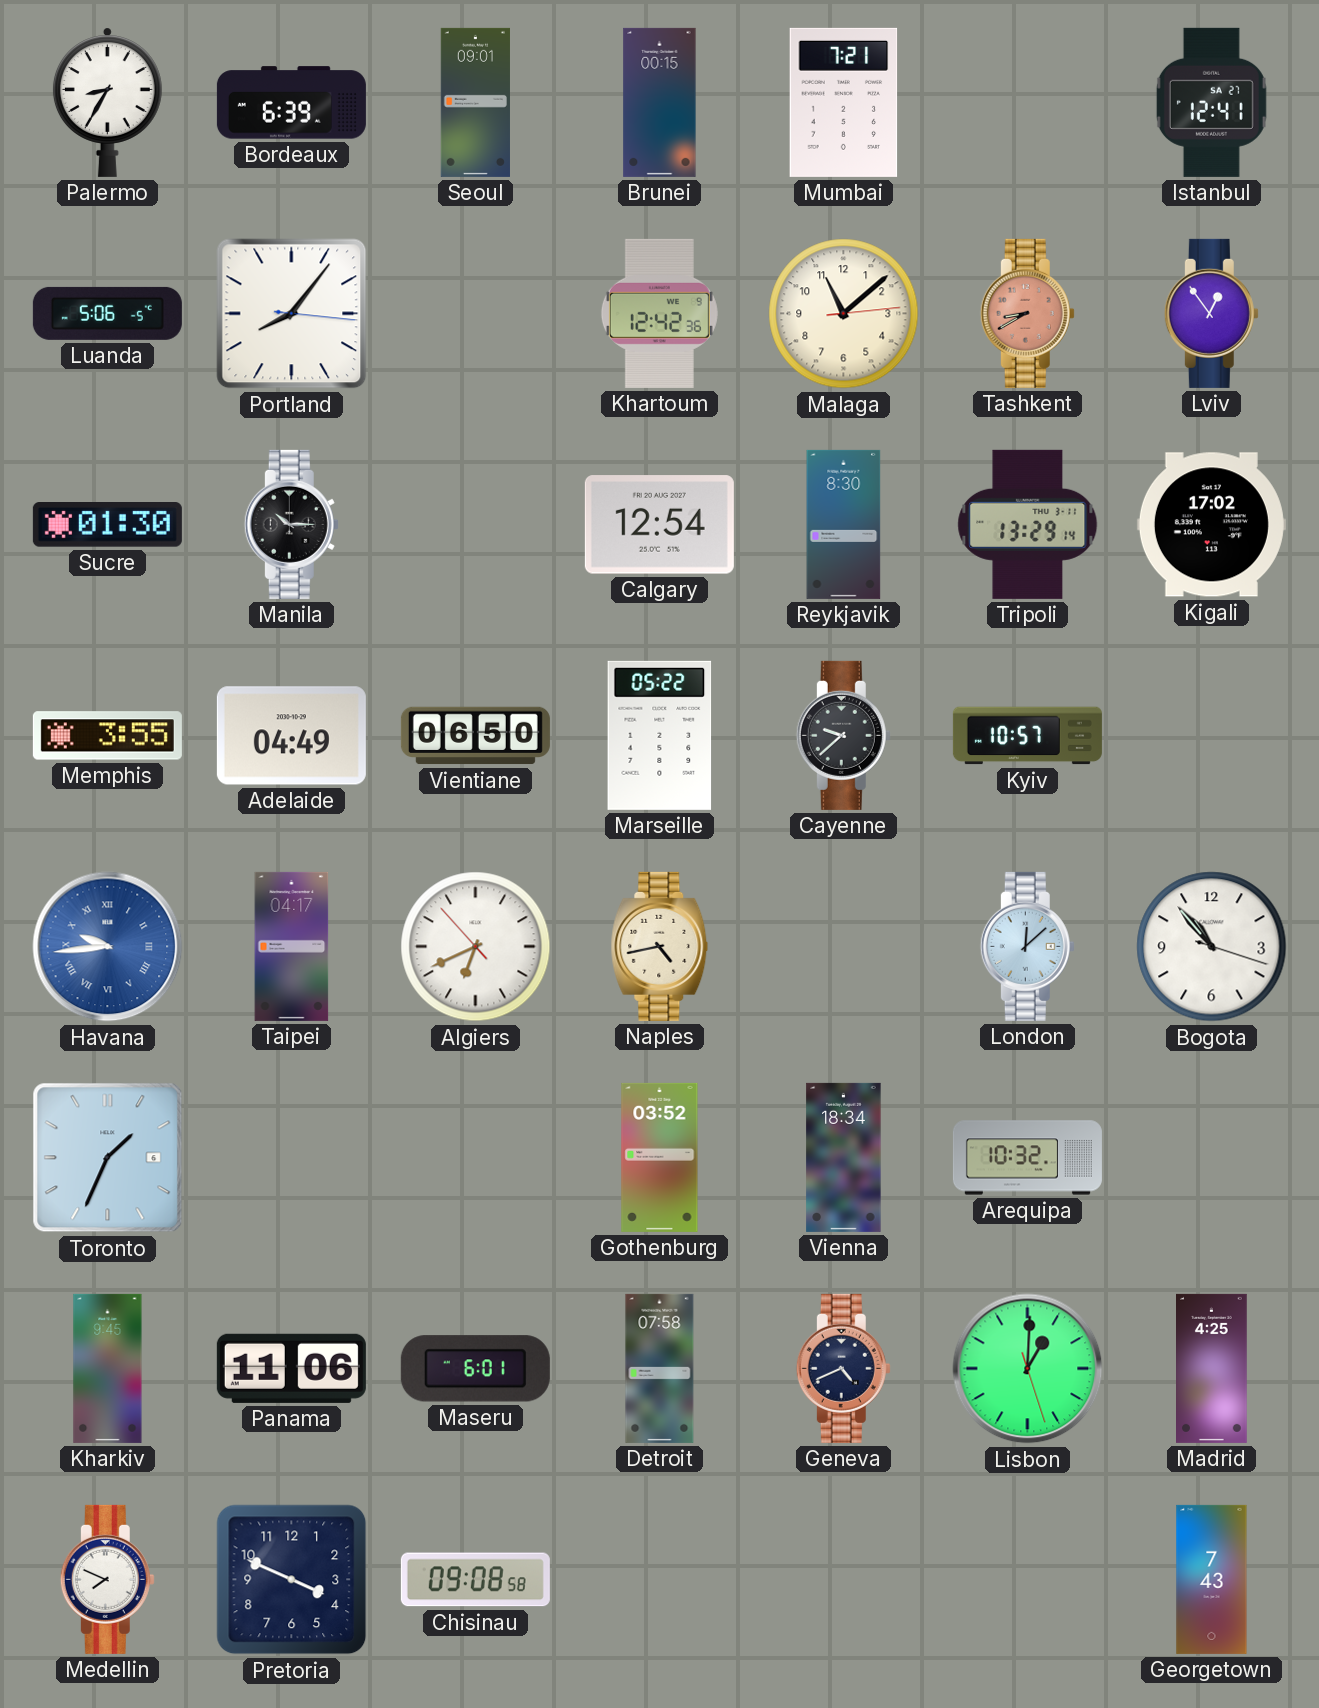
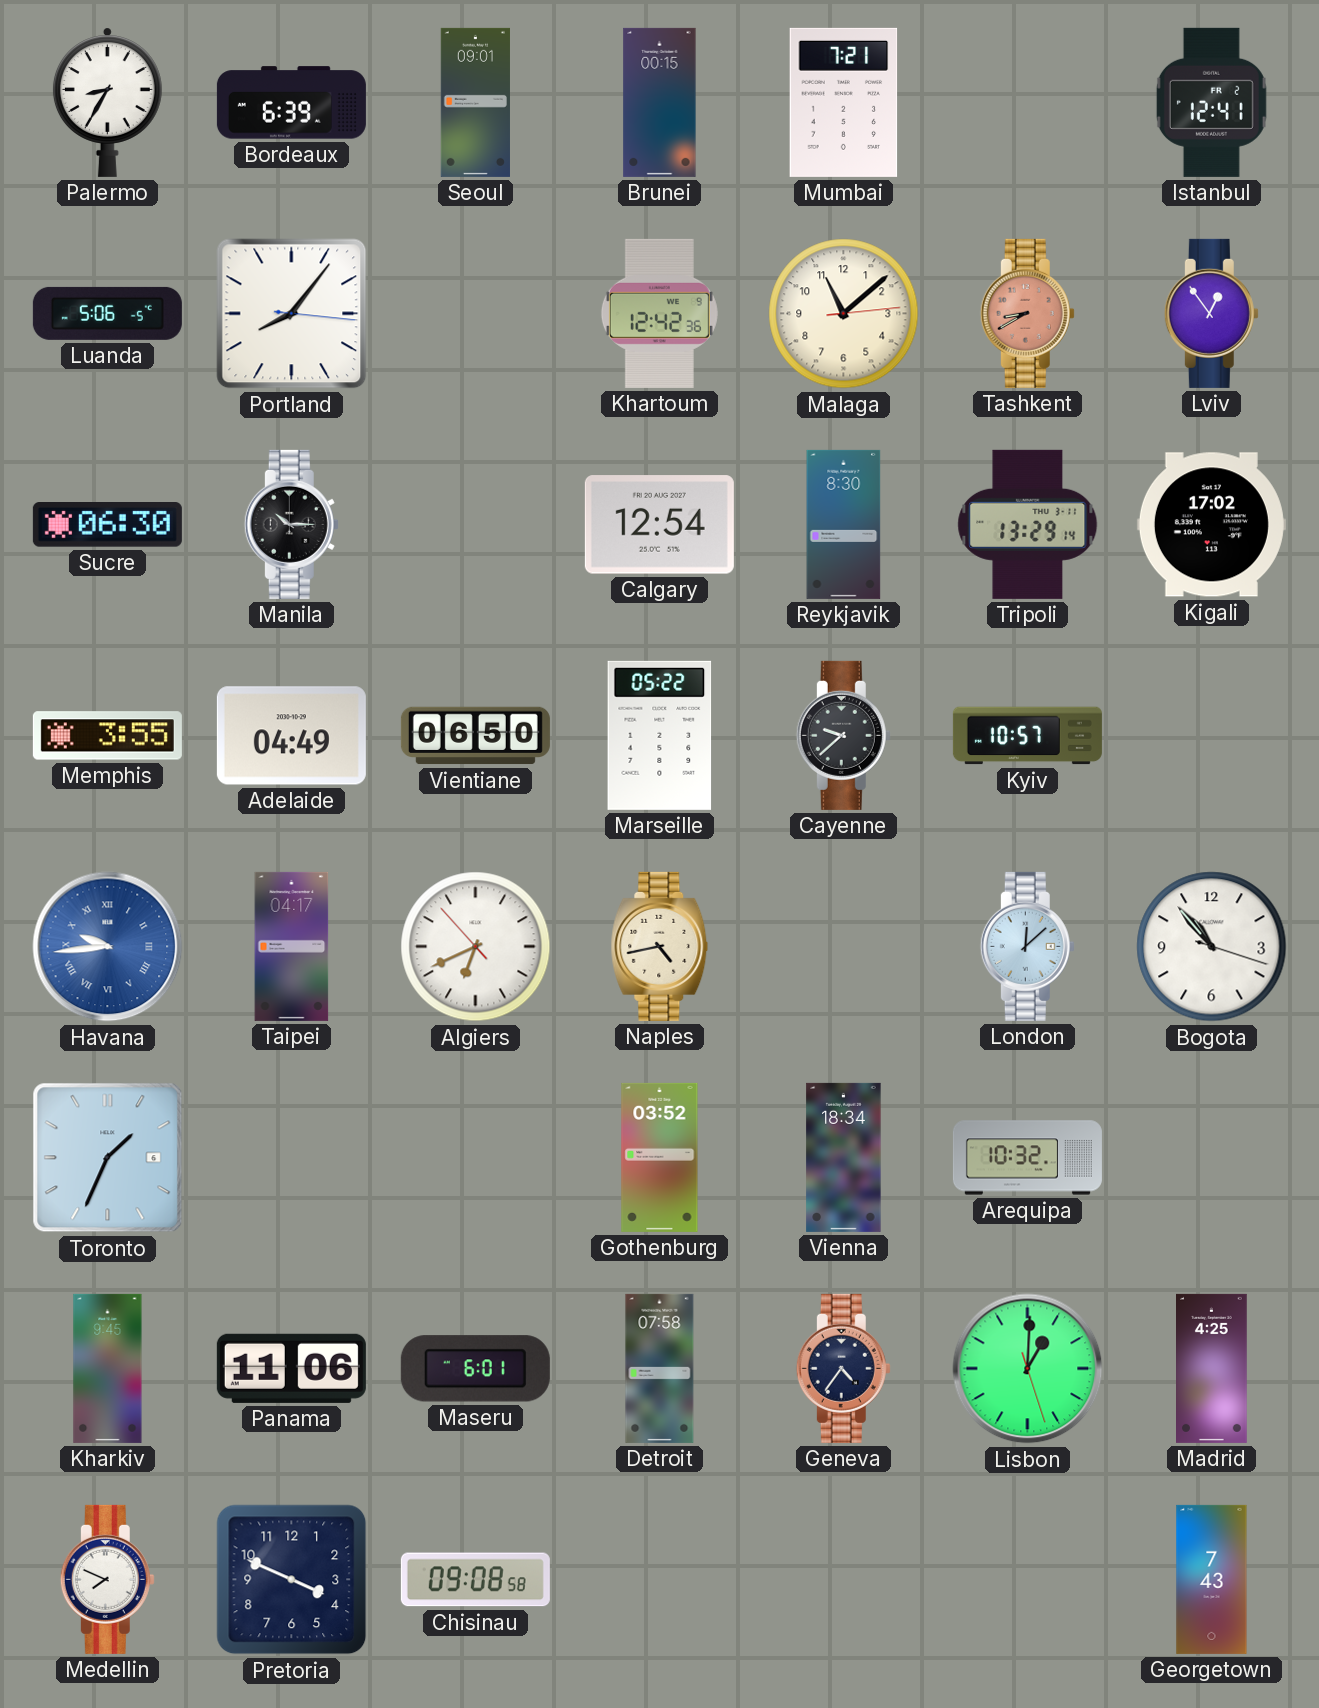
Istanbul date: SA 27 -> FR 2 (1211, 102)
Sucre: 01:30 -> 06:30 (107, 525)
Geneva: 4:41 -> 4:36 (843, 1368)
